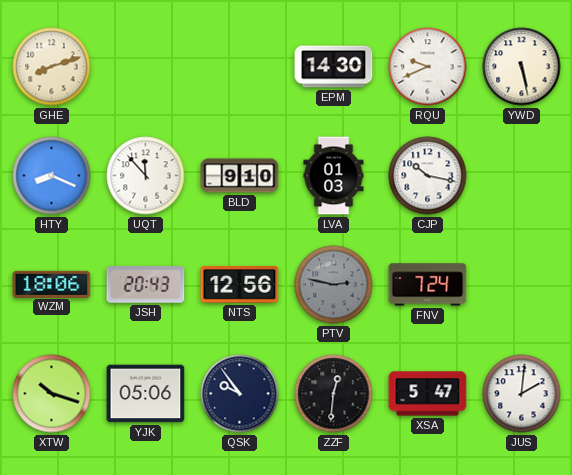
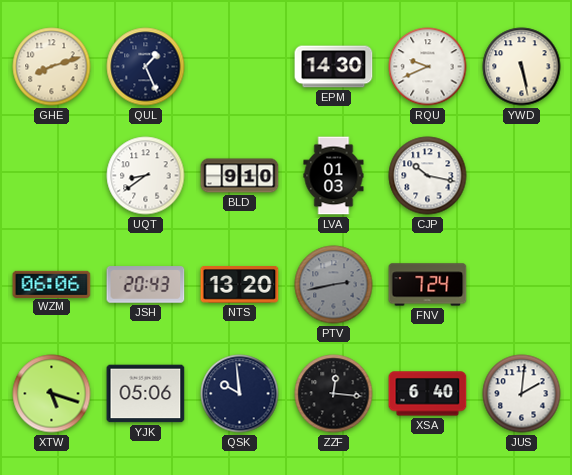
QUL: none -> 1:26 (146, 67)
HTY: 8:19 -> none (52, 176)
UQT: 11:53 -> 8:39 (146, 176)
WZM: 18:06 -> 06:06 (52, 284)
NTS: 12:56 -> 13:20 (240, 285)
PTV: 2:47 -> 2:43 (334, 285)
XTW: 10:18 -> 5:18 (52, 394)
QSK: 9:54 -> 9:59 (240, 394)
ZZF: 12:31 -> 12:16 (334, 394)
XSA: 5:47 -> 6:40 (428, 394)
